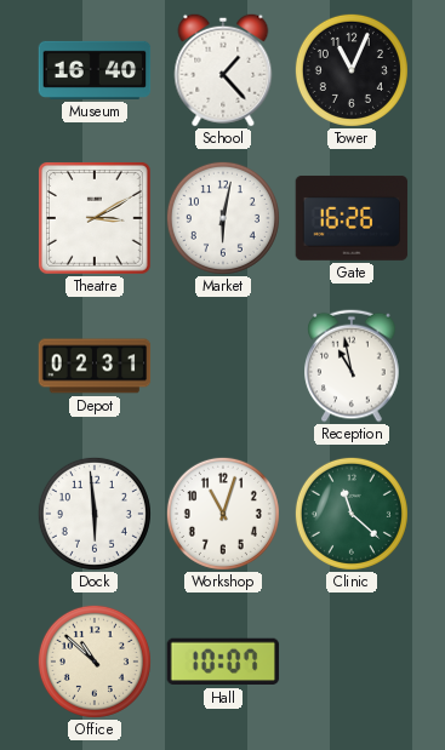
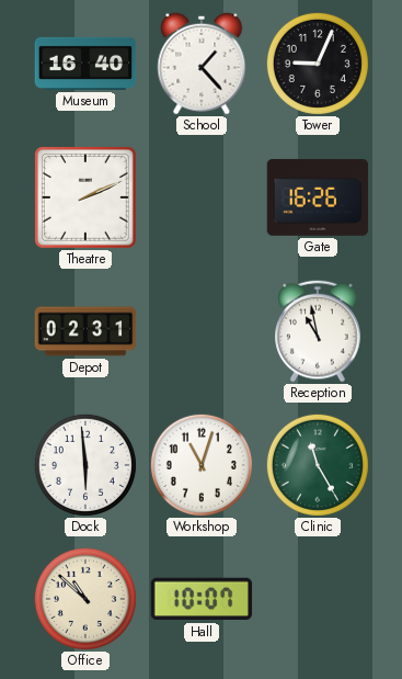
Tower: 11:04 -> 9:04 (318, 64)
Theatre: 3:10 -> 2:11 (87, 199)
Market: 6:02 -> none (223, 218)
Clinic: 11:22 -> 11:25 (318, 465)
